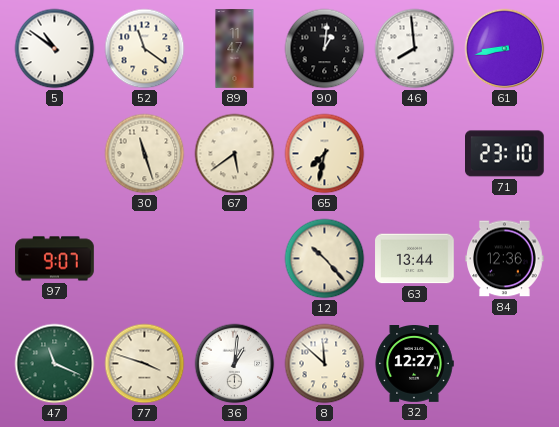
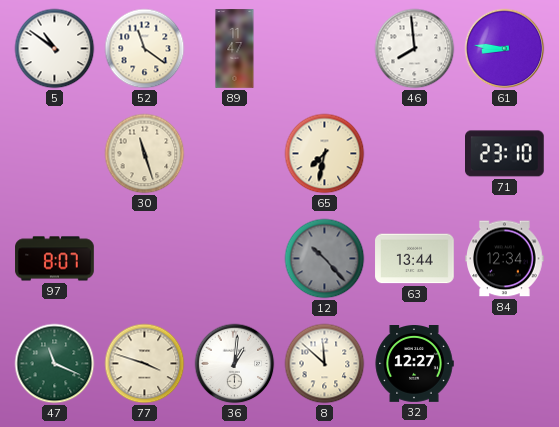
90: 1:01 -> none (325, 49)
61: 8:43 -> 8:46 (505, 49)
67: 5:39 -> none (235, 154)
97: 9:07 -> 8:07 (55, 259)
12 dial: cream -> grey (325, 259)
84: 12:36 -> 12:34 (505, 259)
